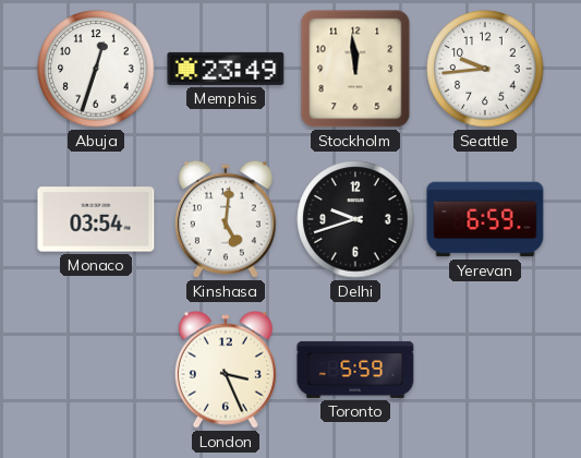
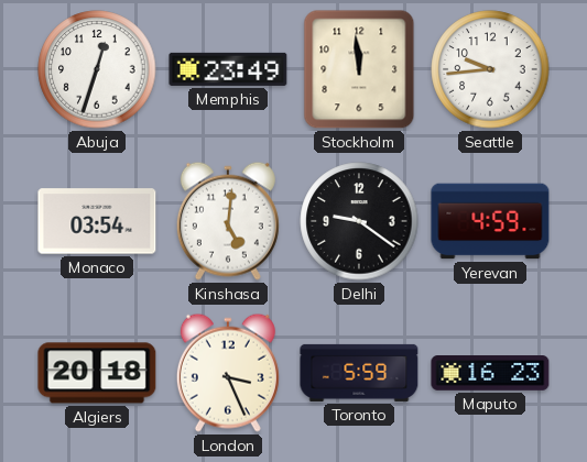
Delhi: 9:42 -> 9:21 (359, 221)
Yerevan: 6:59 -> 4:59 (490, 221)
Algiers: none -> 20:18 (97, 373)
Maputo: none -> 16:23 (490, 374)
